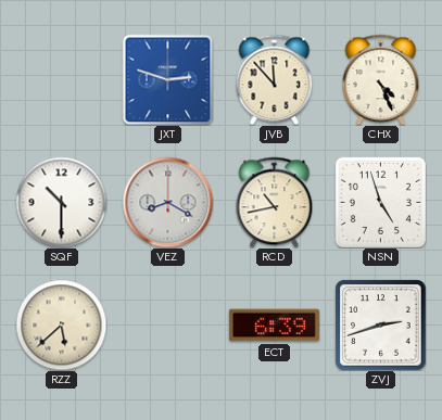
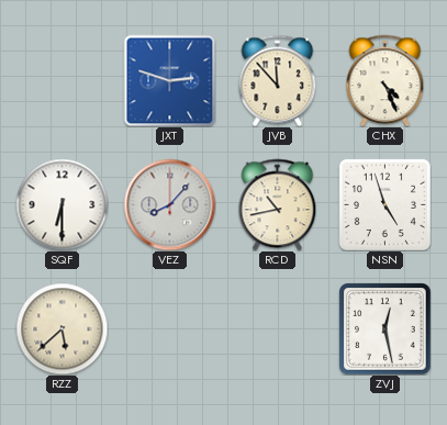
SQF: 10:30 -> 6:30 (62, 204)
VEZ: 8:20 -> 8:07 (169, 204)
ECT: 6:39 -> none (274, 326)
ZVJ: 2:42 -> 12:28 (384, 328)
